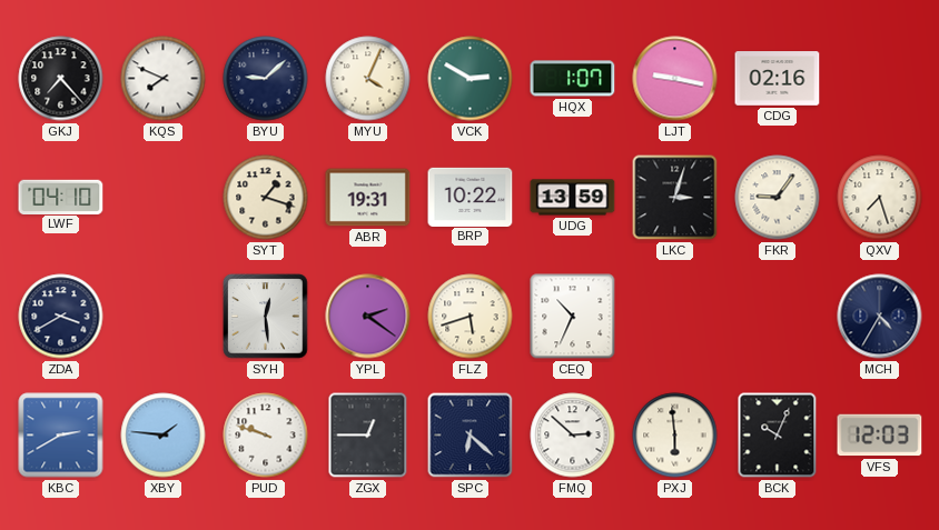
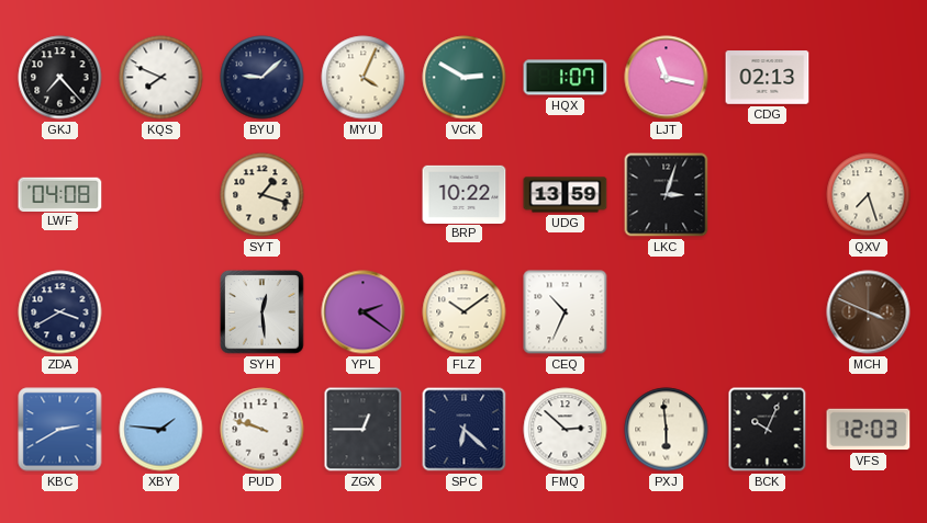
LJT: 9:17 -> 11:17 (667, 78)
CDG: 02:16 -> 02:13 (768, 78)
LWF: 04:10 -> 04:08 (60, 194)
ABR: 19:31 -> none (368, 198)
FKR: 9:06 -> none (778, 198)
FLZ: 5:42 -> 10:09 (465, 312)
MCH: 4:35 -> 3:49 (869, 312)
MCH dial: navy -> brown (869, 312)
